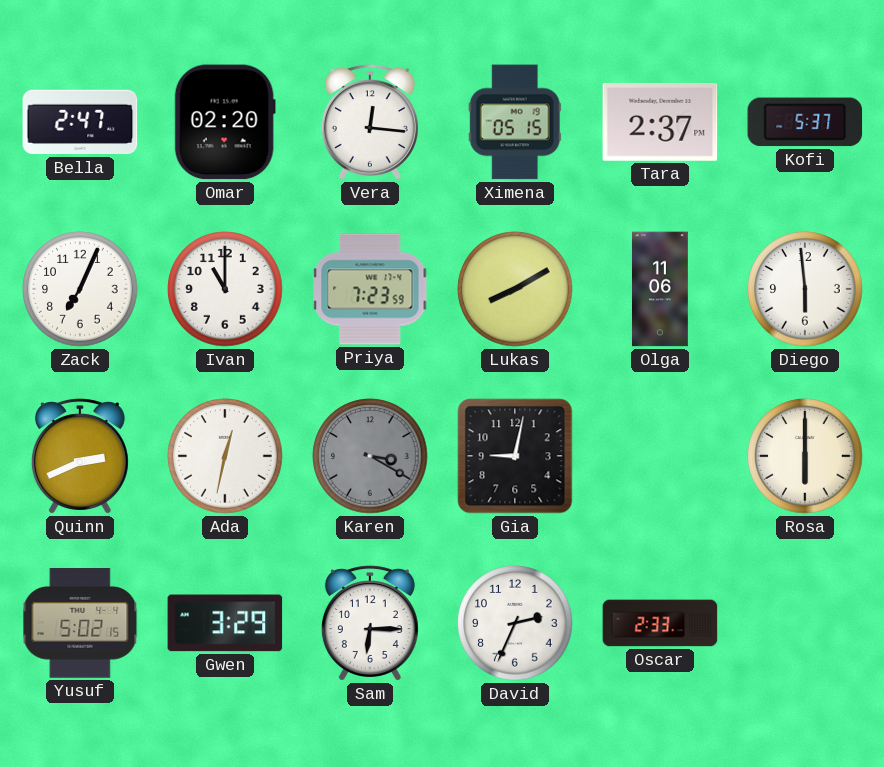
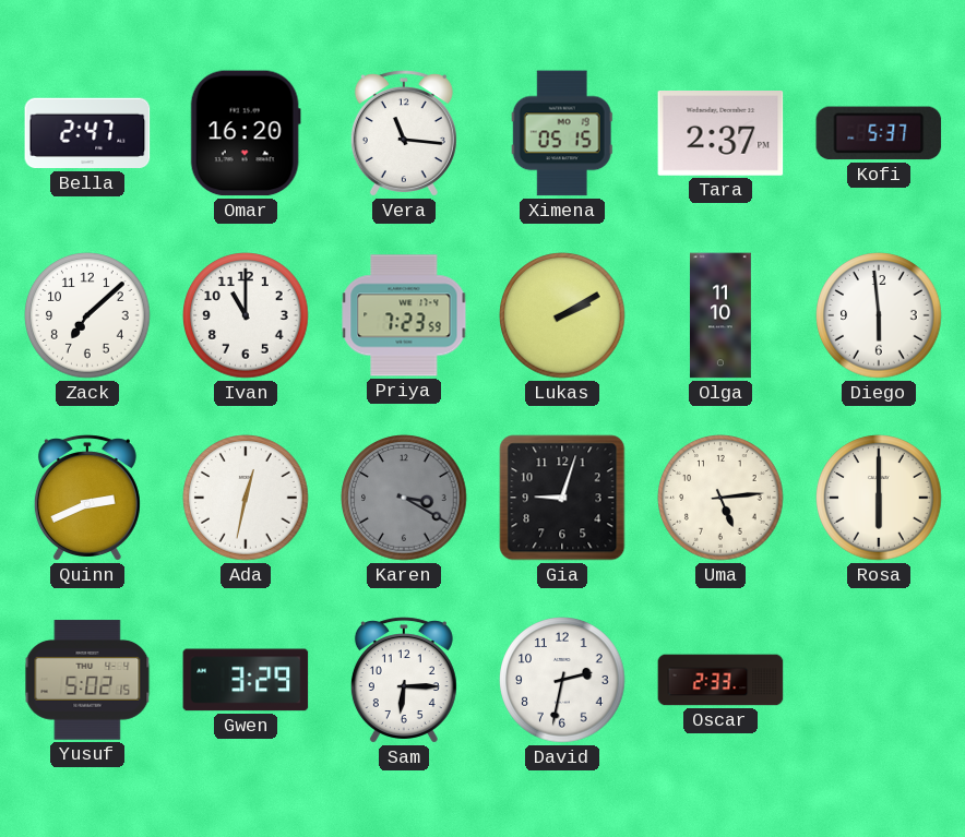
Omar: 02:20 -> 16:20 (246, 133)
Vera: 12:16 -> 11:16 (404, 133)
Zack: 7:04 -> 7:08 (87, 315)
Lukas: 8:10 -> 2:10 (562, 315)
Olga: 11:06 -> 11:10 (720, 315)
Gia: 9:02 -> 9:03 (562, 498)
Uma: none -> 5:14 (720, 498)
David: 2:34 -> 2:32 (562, 680)
